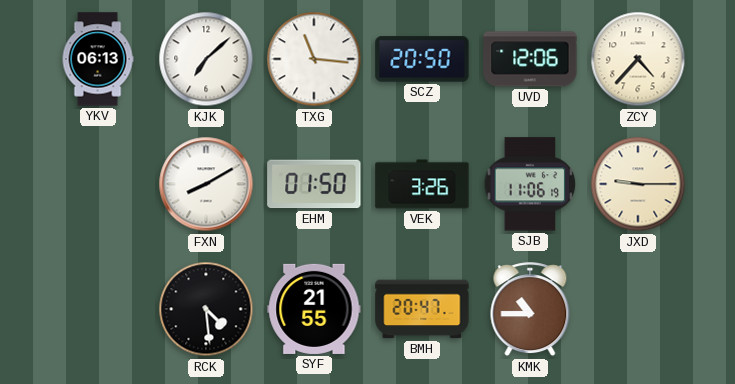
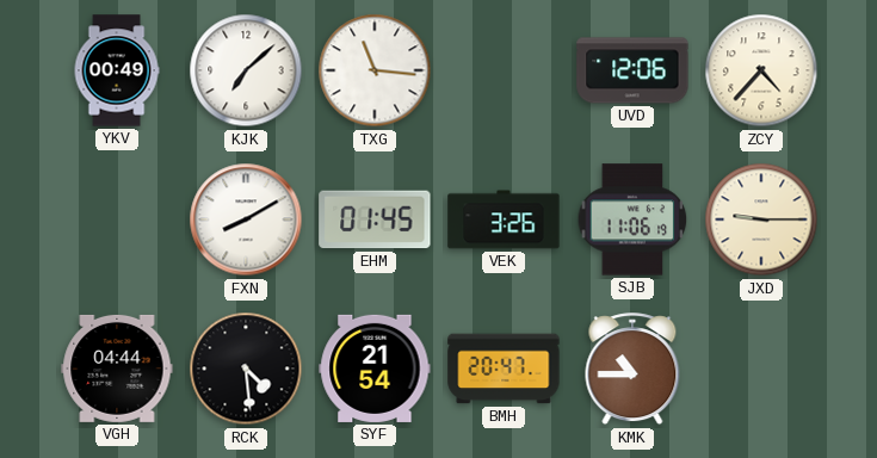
YKV: 06:13 -> 00:49 (117, 70)
SCZ: 20:50 -> none (422, 59)
EHM: 01:50 -> 01:45 (375, 219)
VGH: none -> 04:44 (117, 369)
SYF: 21:55 -> 21:54 (375, 369)
